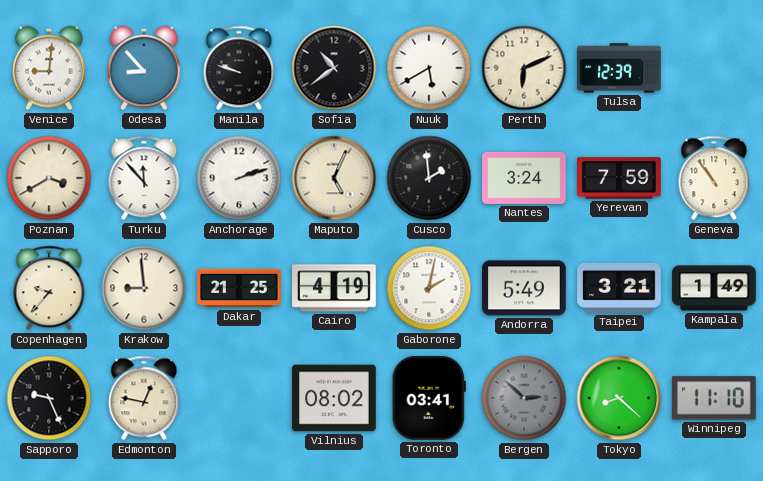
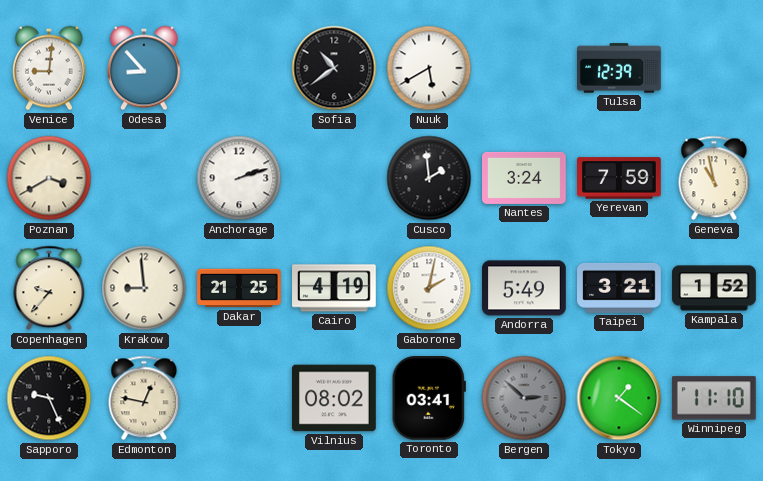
Manila: 9:48 -> none (239, 68)
Perth: 6:11 -> none (524, 68)
Turku: 11:53 -> none (144, 178)
Maputo: 5:04 -> none (334, 178)
Geneva: 10:54 -> 10:58 (714, 178)
Kampala: 1:49 -> 1:52 (714, 288)
Tokyo: 8:22 -> 1:21 (619, 398)
